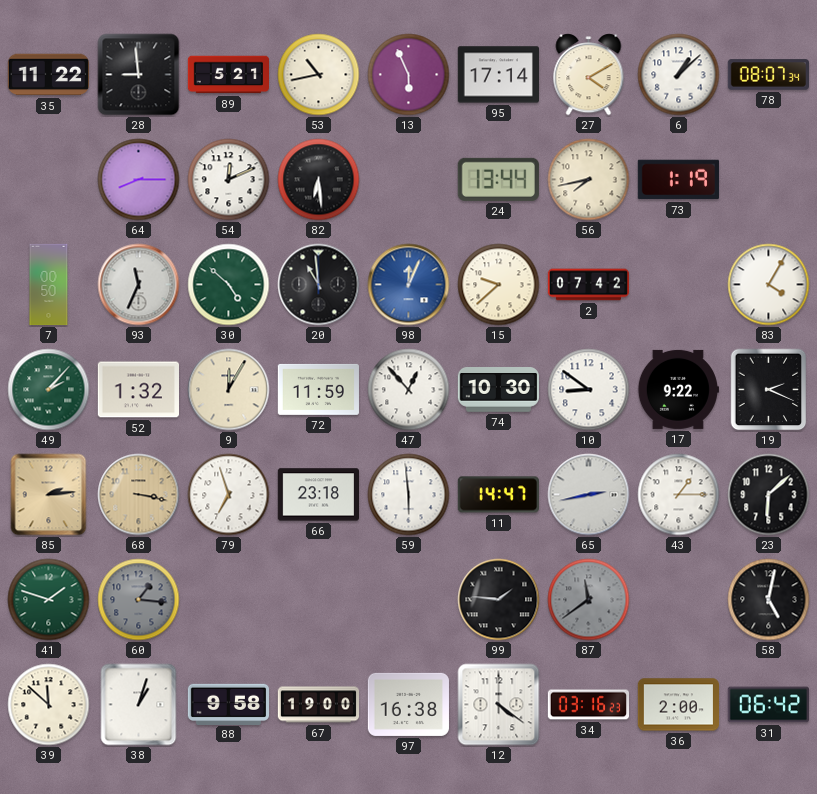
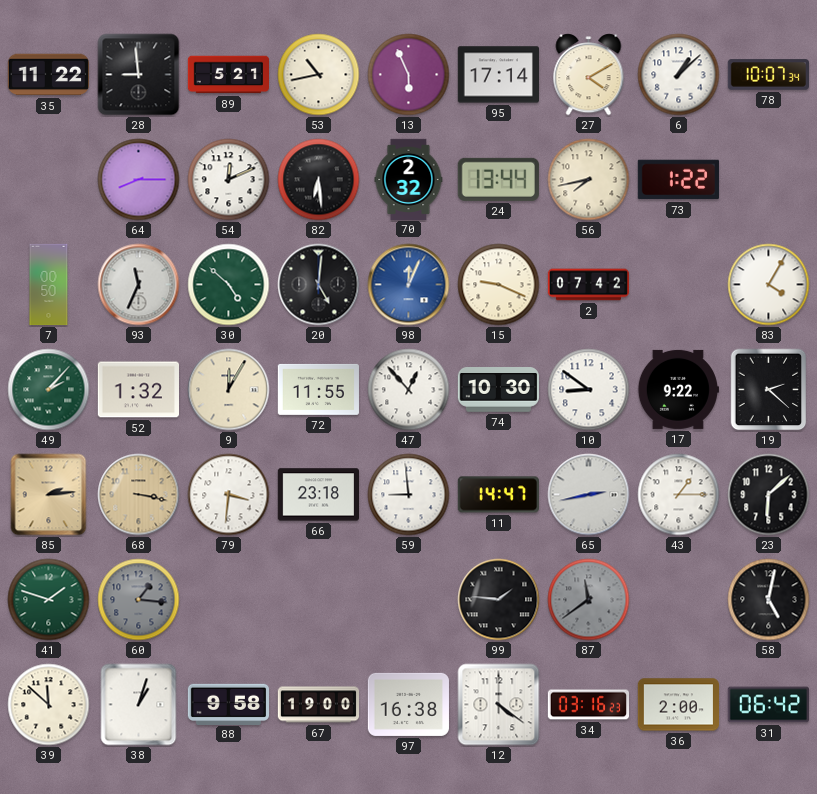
78: 08:07 -> 10:07 (768, 75)
70: none -> 2:32 (409, 179)
73: 1:19 -> 1:22 (678, 180)
20: 10:59 -> 5:01 (319, 285)
15: 9:38 -> 9:19 (499, 285)
72: 11:59 -> 11:55 (318, 389)
19: 2:19 -> 2:22 (769, 390)
79: 6:57 -> 3:31 (229, 495)
59: 5:59 -> 8:59 (409, 495)
